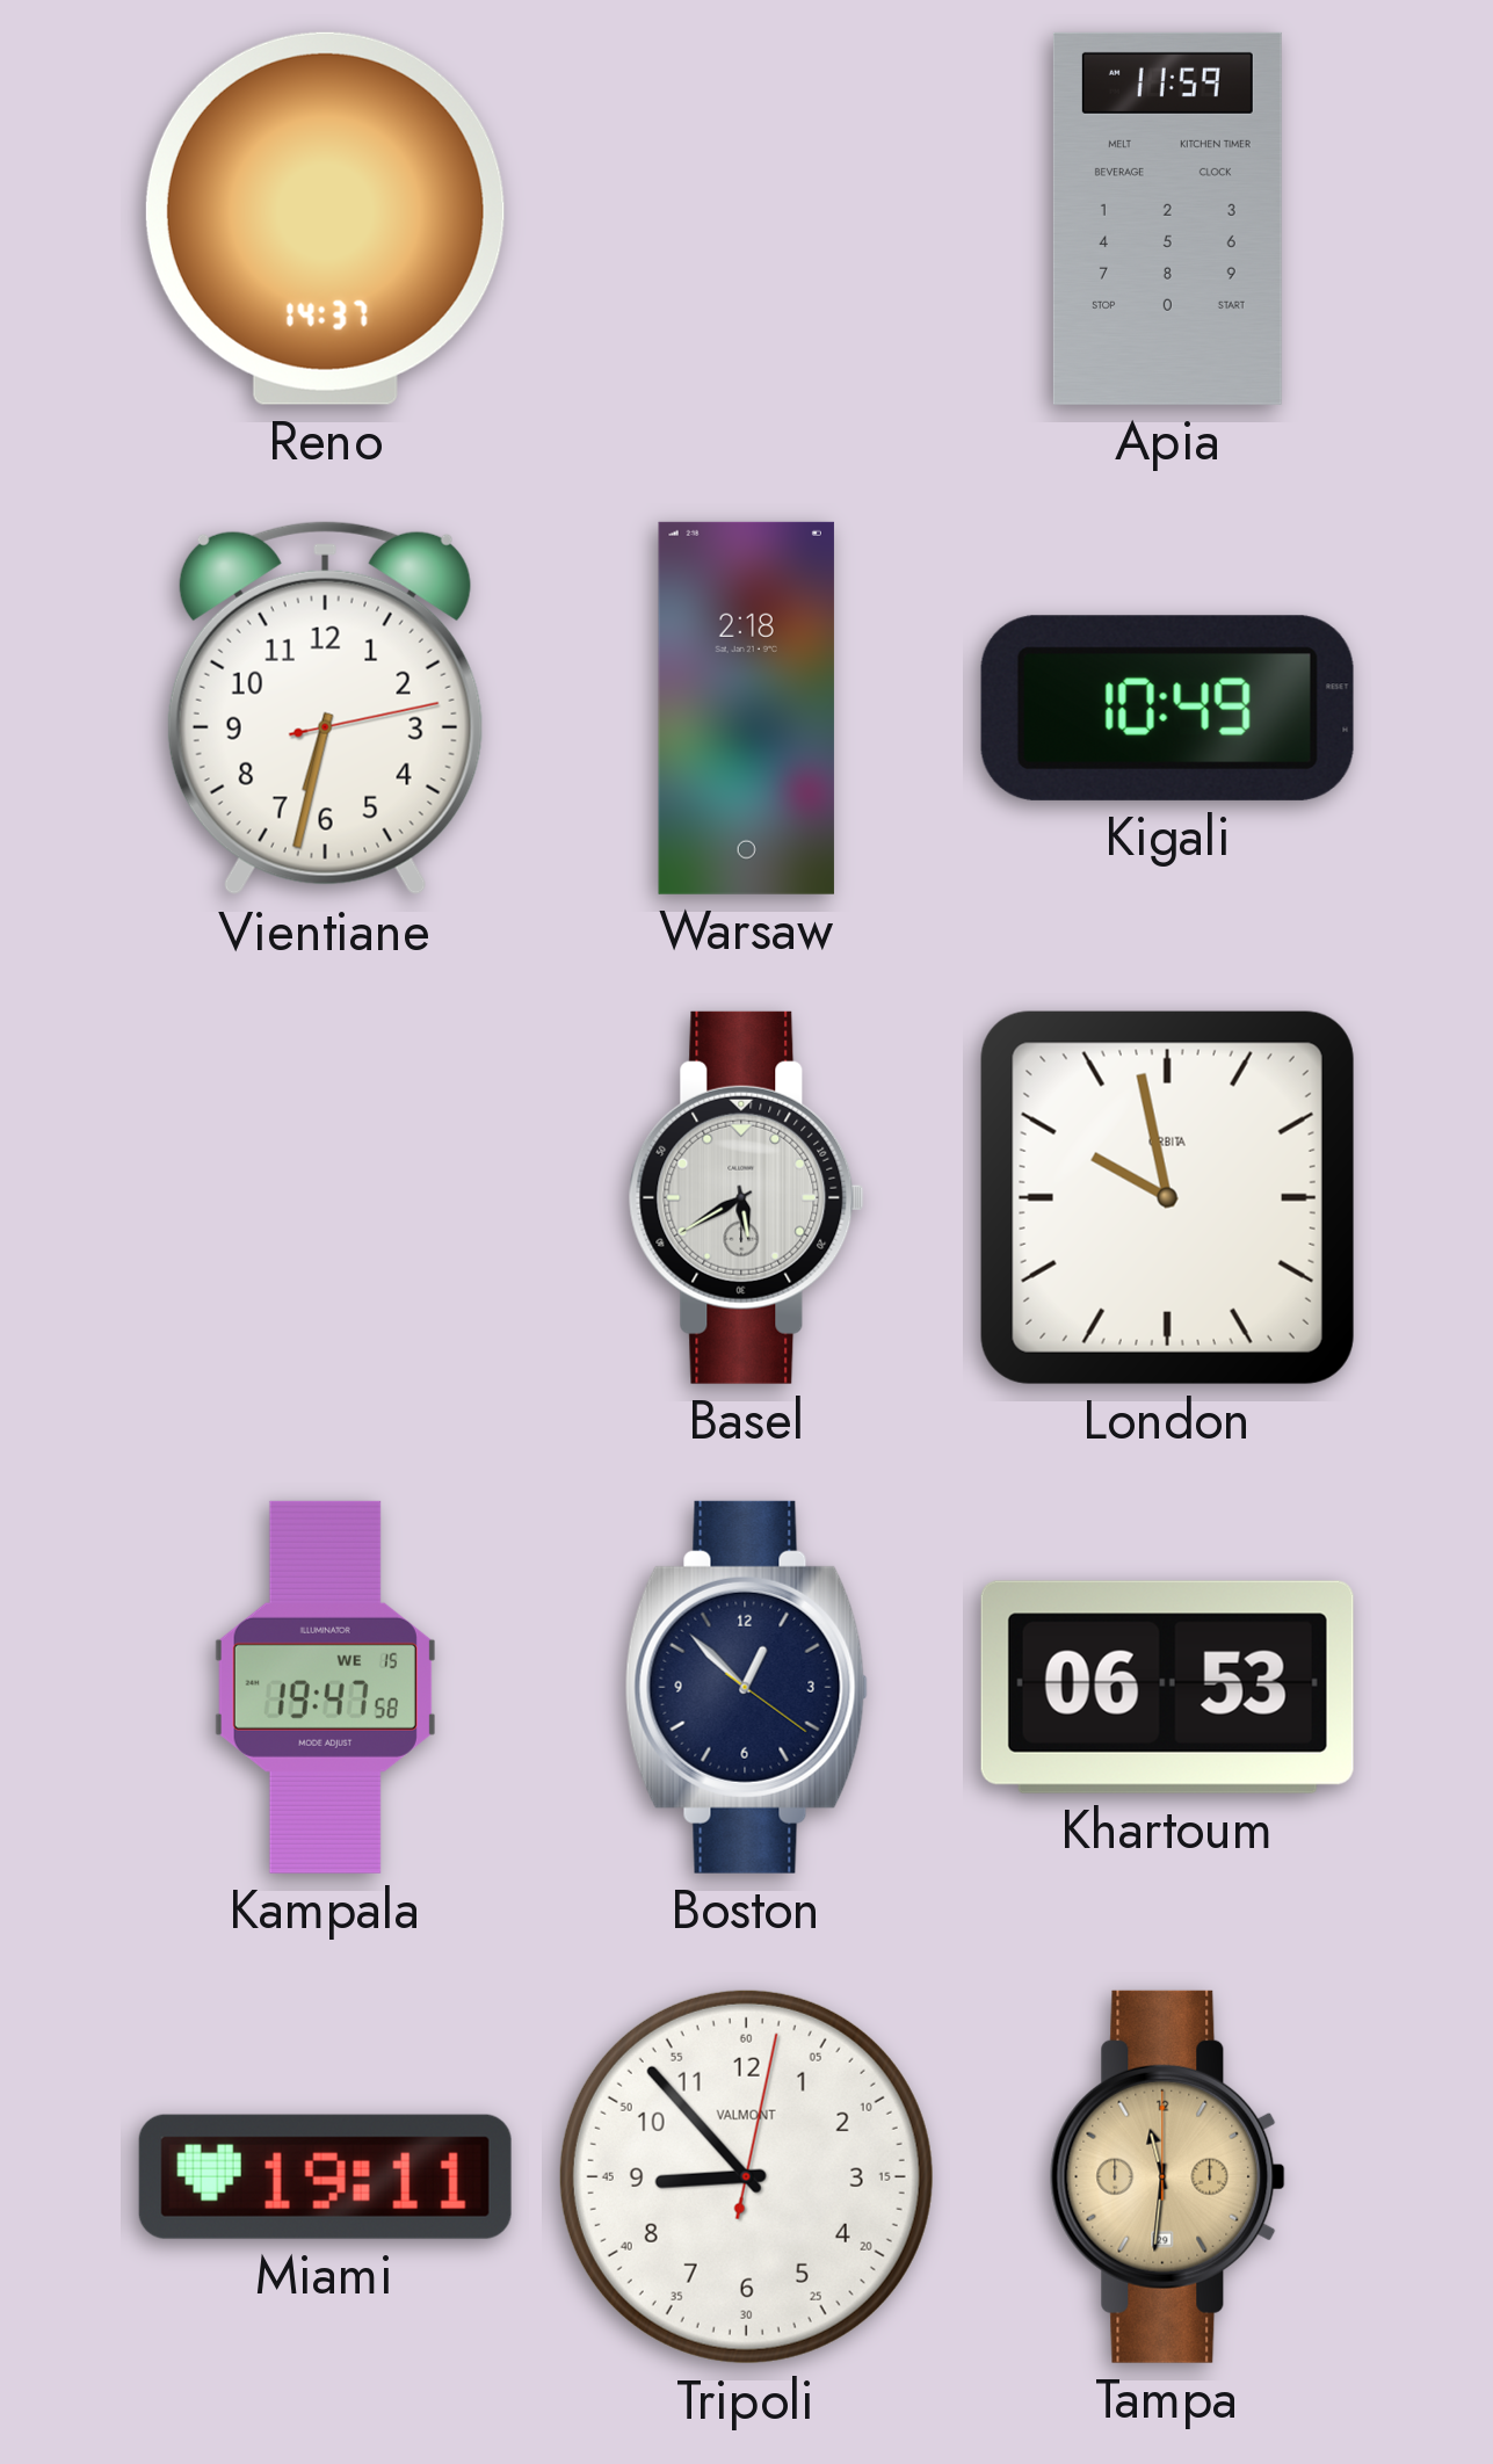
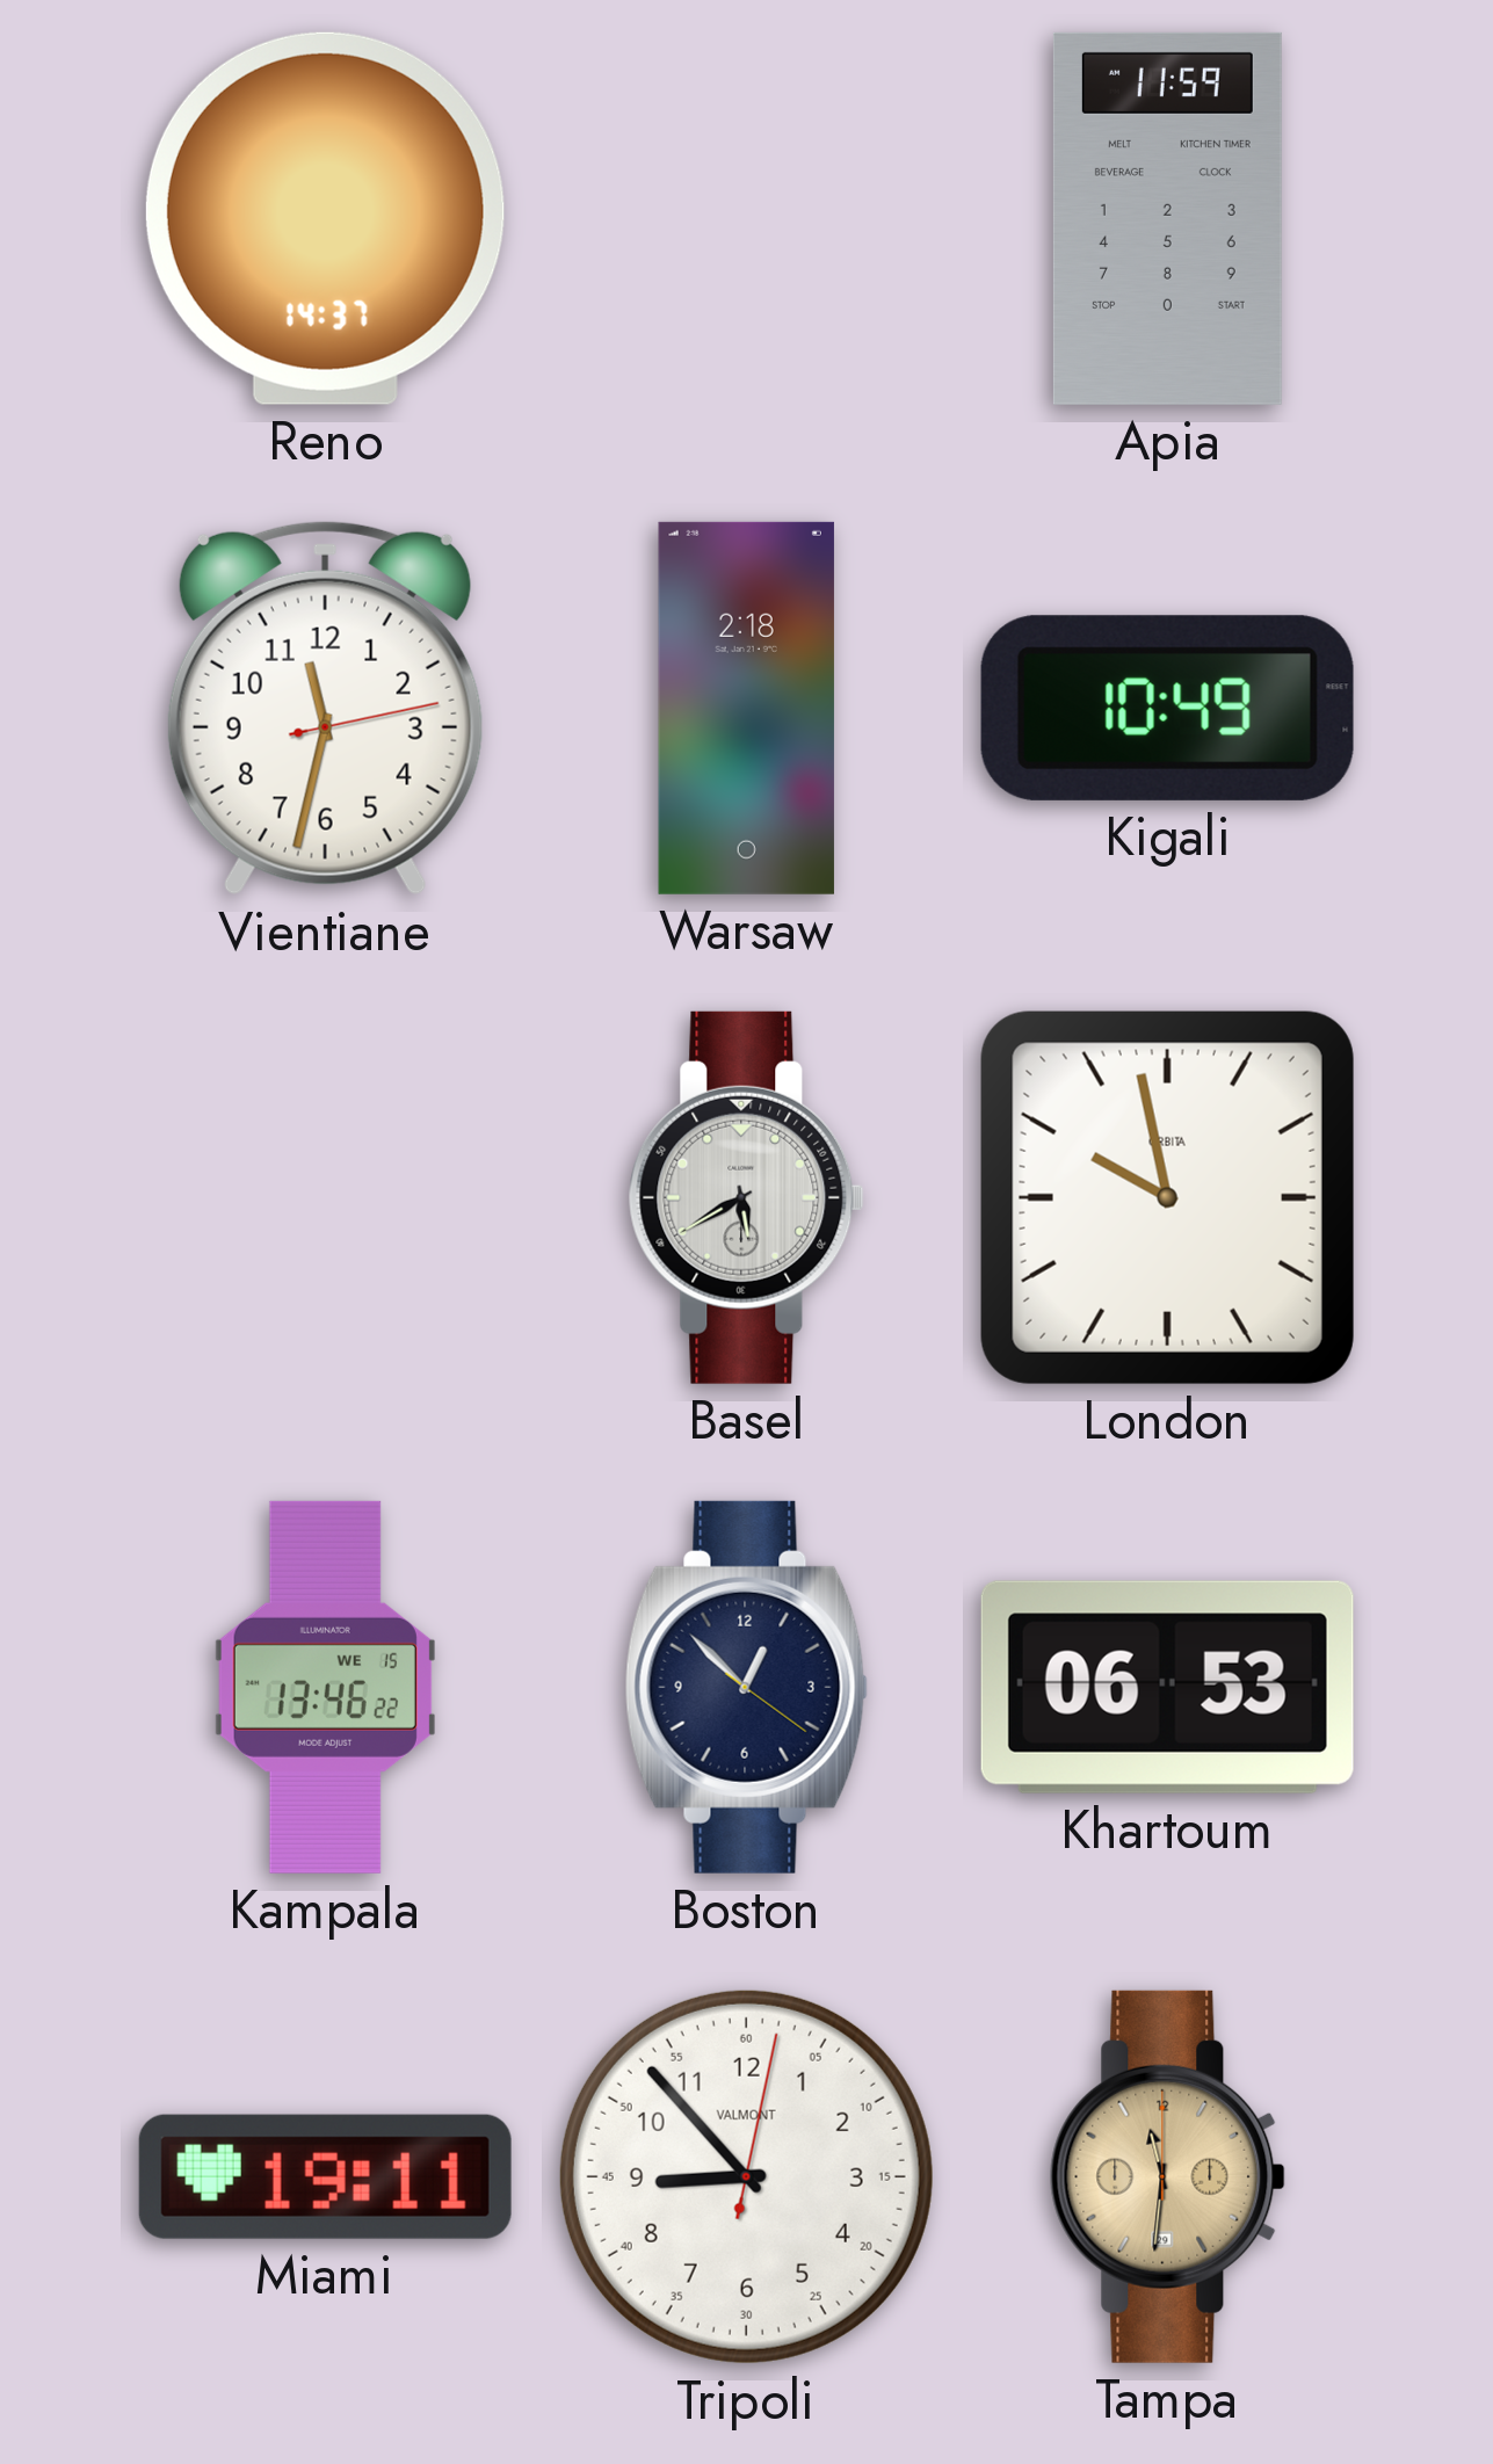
Vientiane: 6:32 -> 11:32 (325, 708)
Kampala: 19:47 -> 13:46 (325, 1687)
